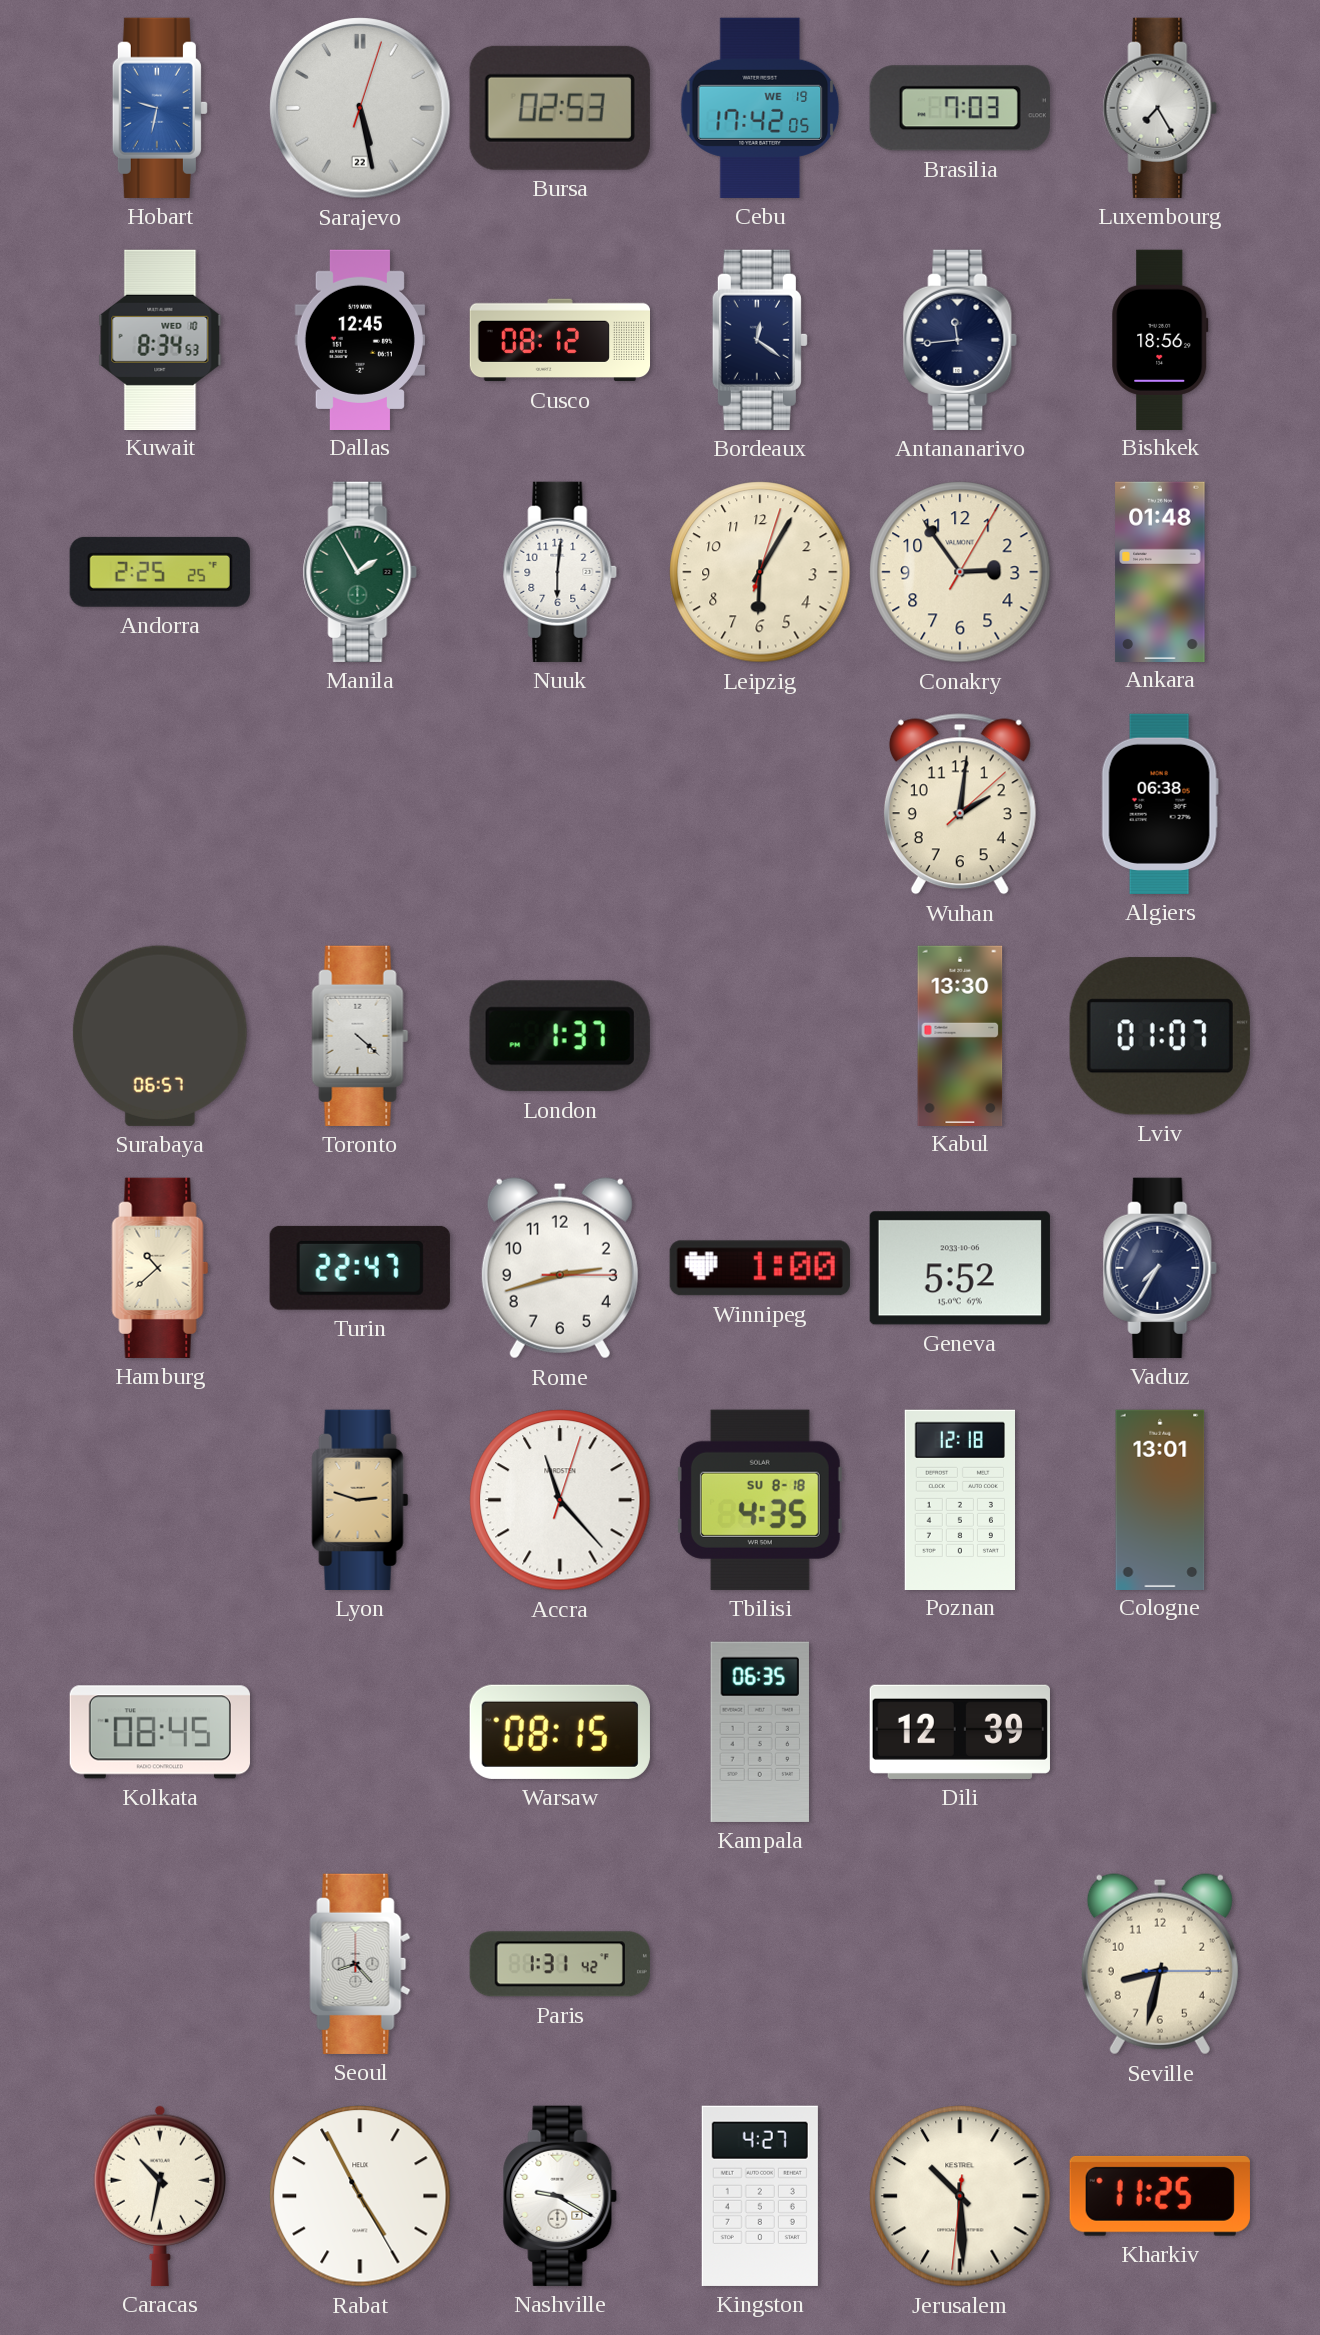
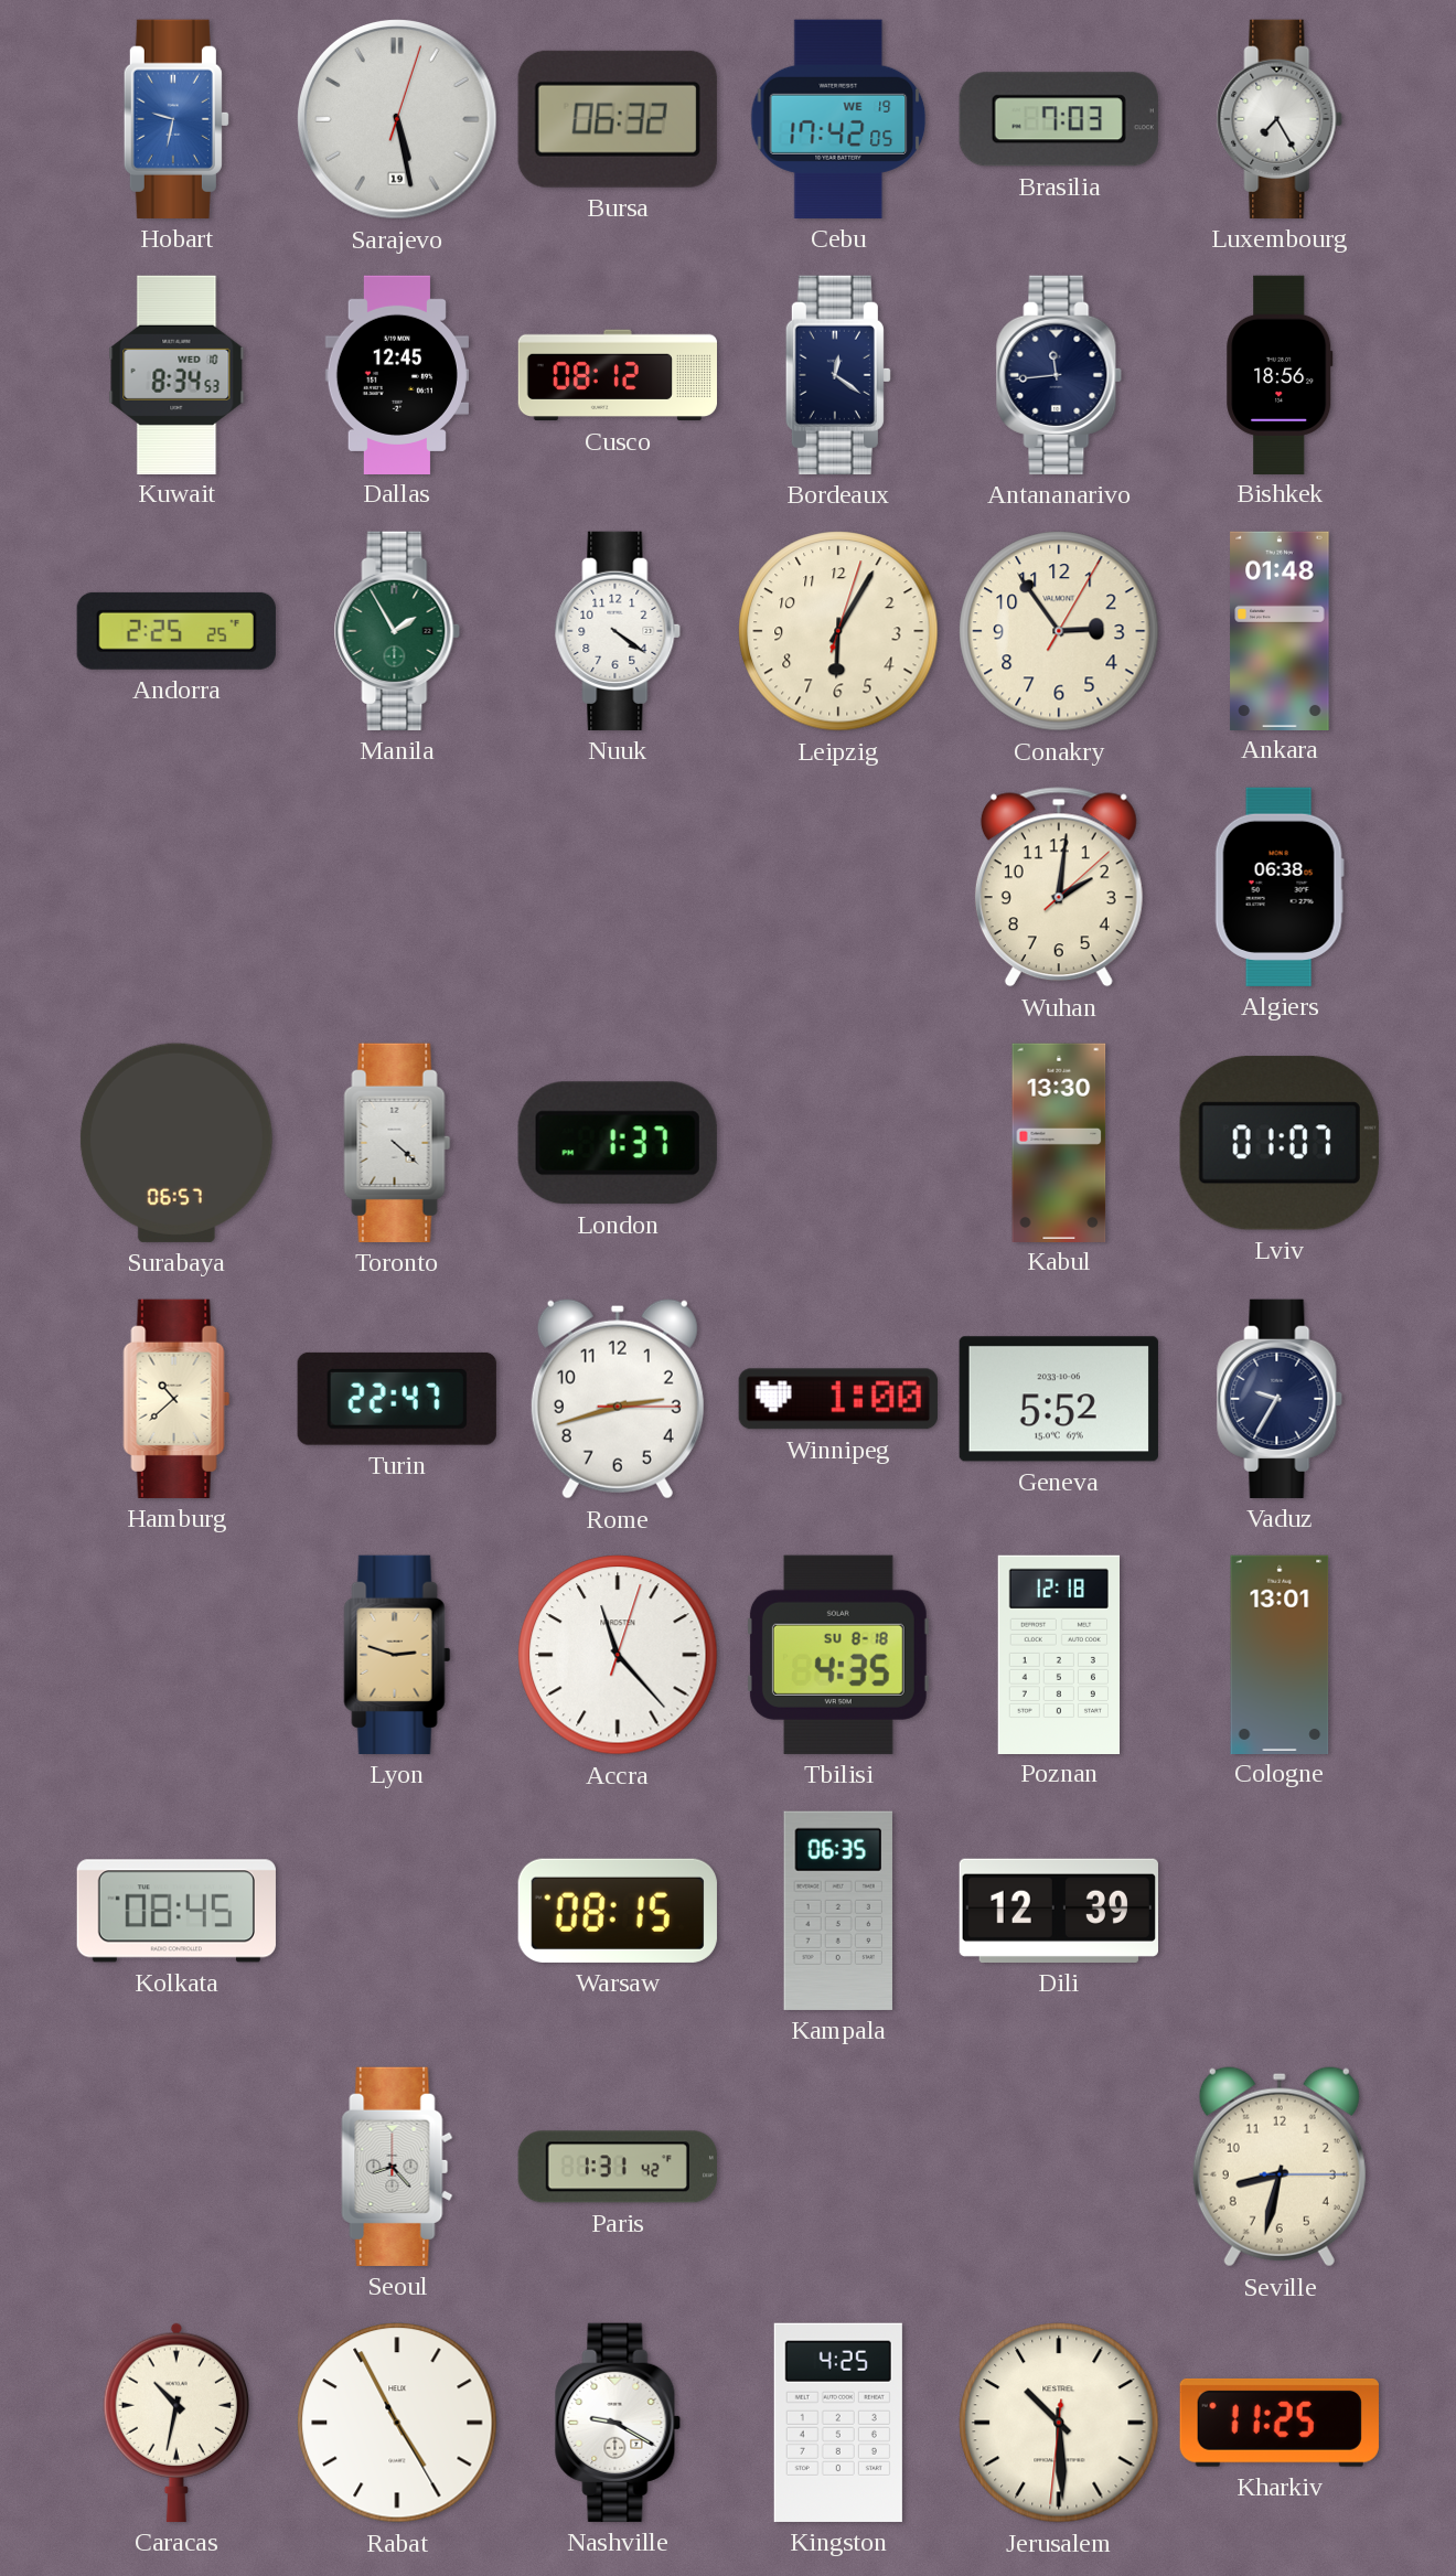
Sarajevo date: 22 -> 19 (397, 119)
Bursa: 02:53 -> 06:32 (618, 119)
Nuuk: 6:01 -> 4:21 (618, 631)
Vaduz: 7:35 -> 9:35 (1280, 1399)
Kingston: 4:27 -> 4:25 (838, 2423)
